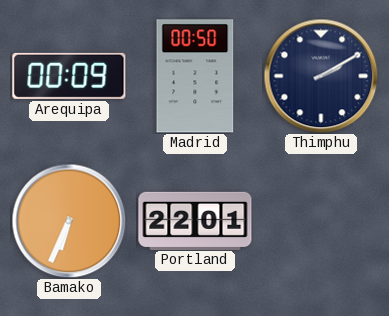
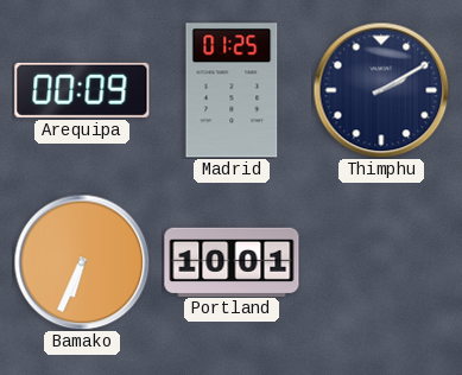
Madrid: 00:50 -> 01:25 (232, 90)
Portland: 22:01 -> 10:01 (232, 261)
